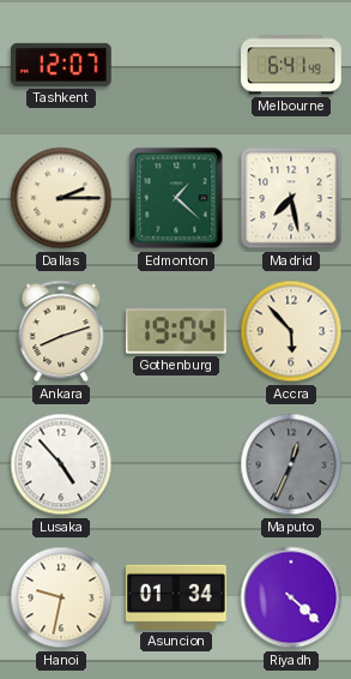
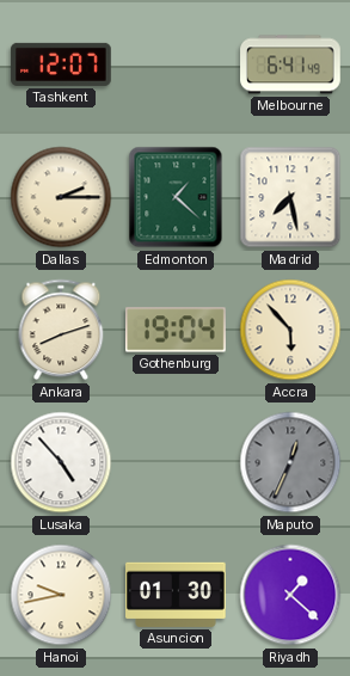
Hanoi: 9:32 -> 9:43 (61, 595)
Asuncion: 01:34 -> 01:30 (176, 595)
Riyadh: 4:22 -> 1:22 (290, 595)
